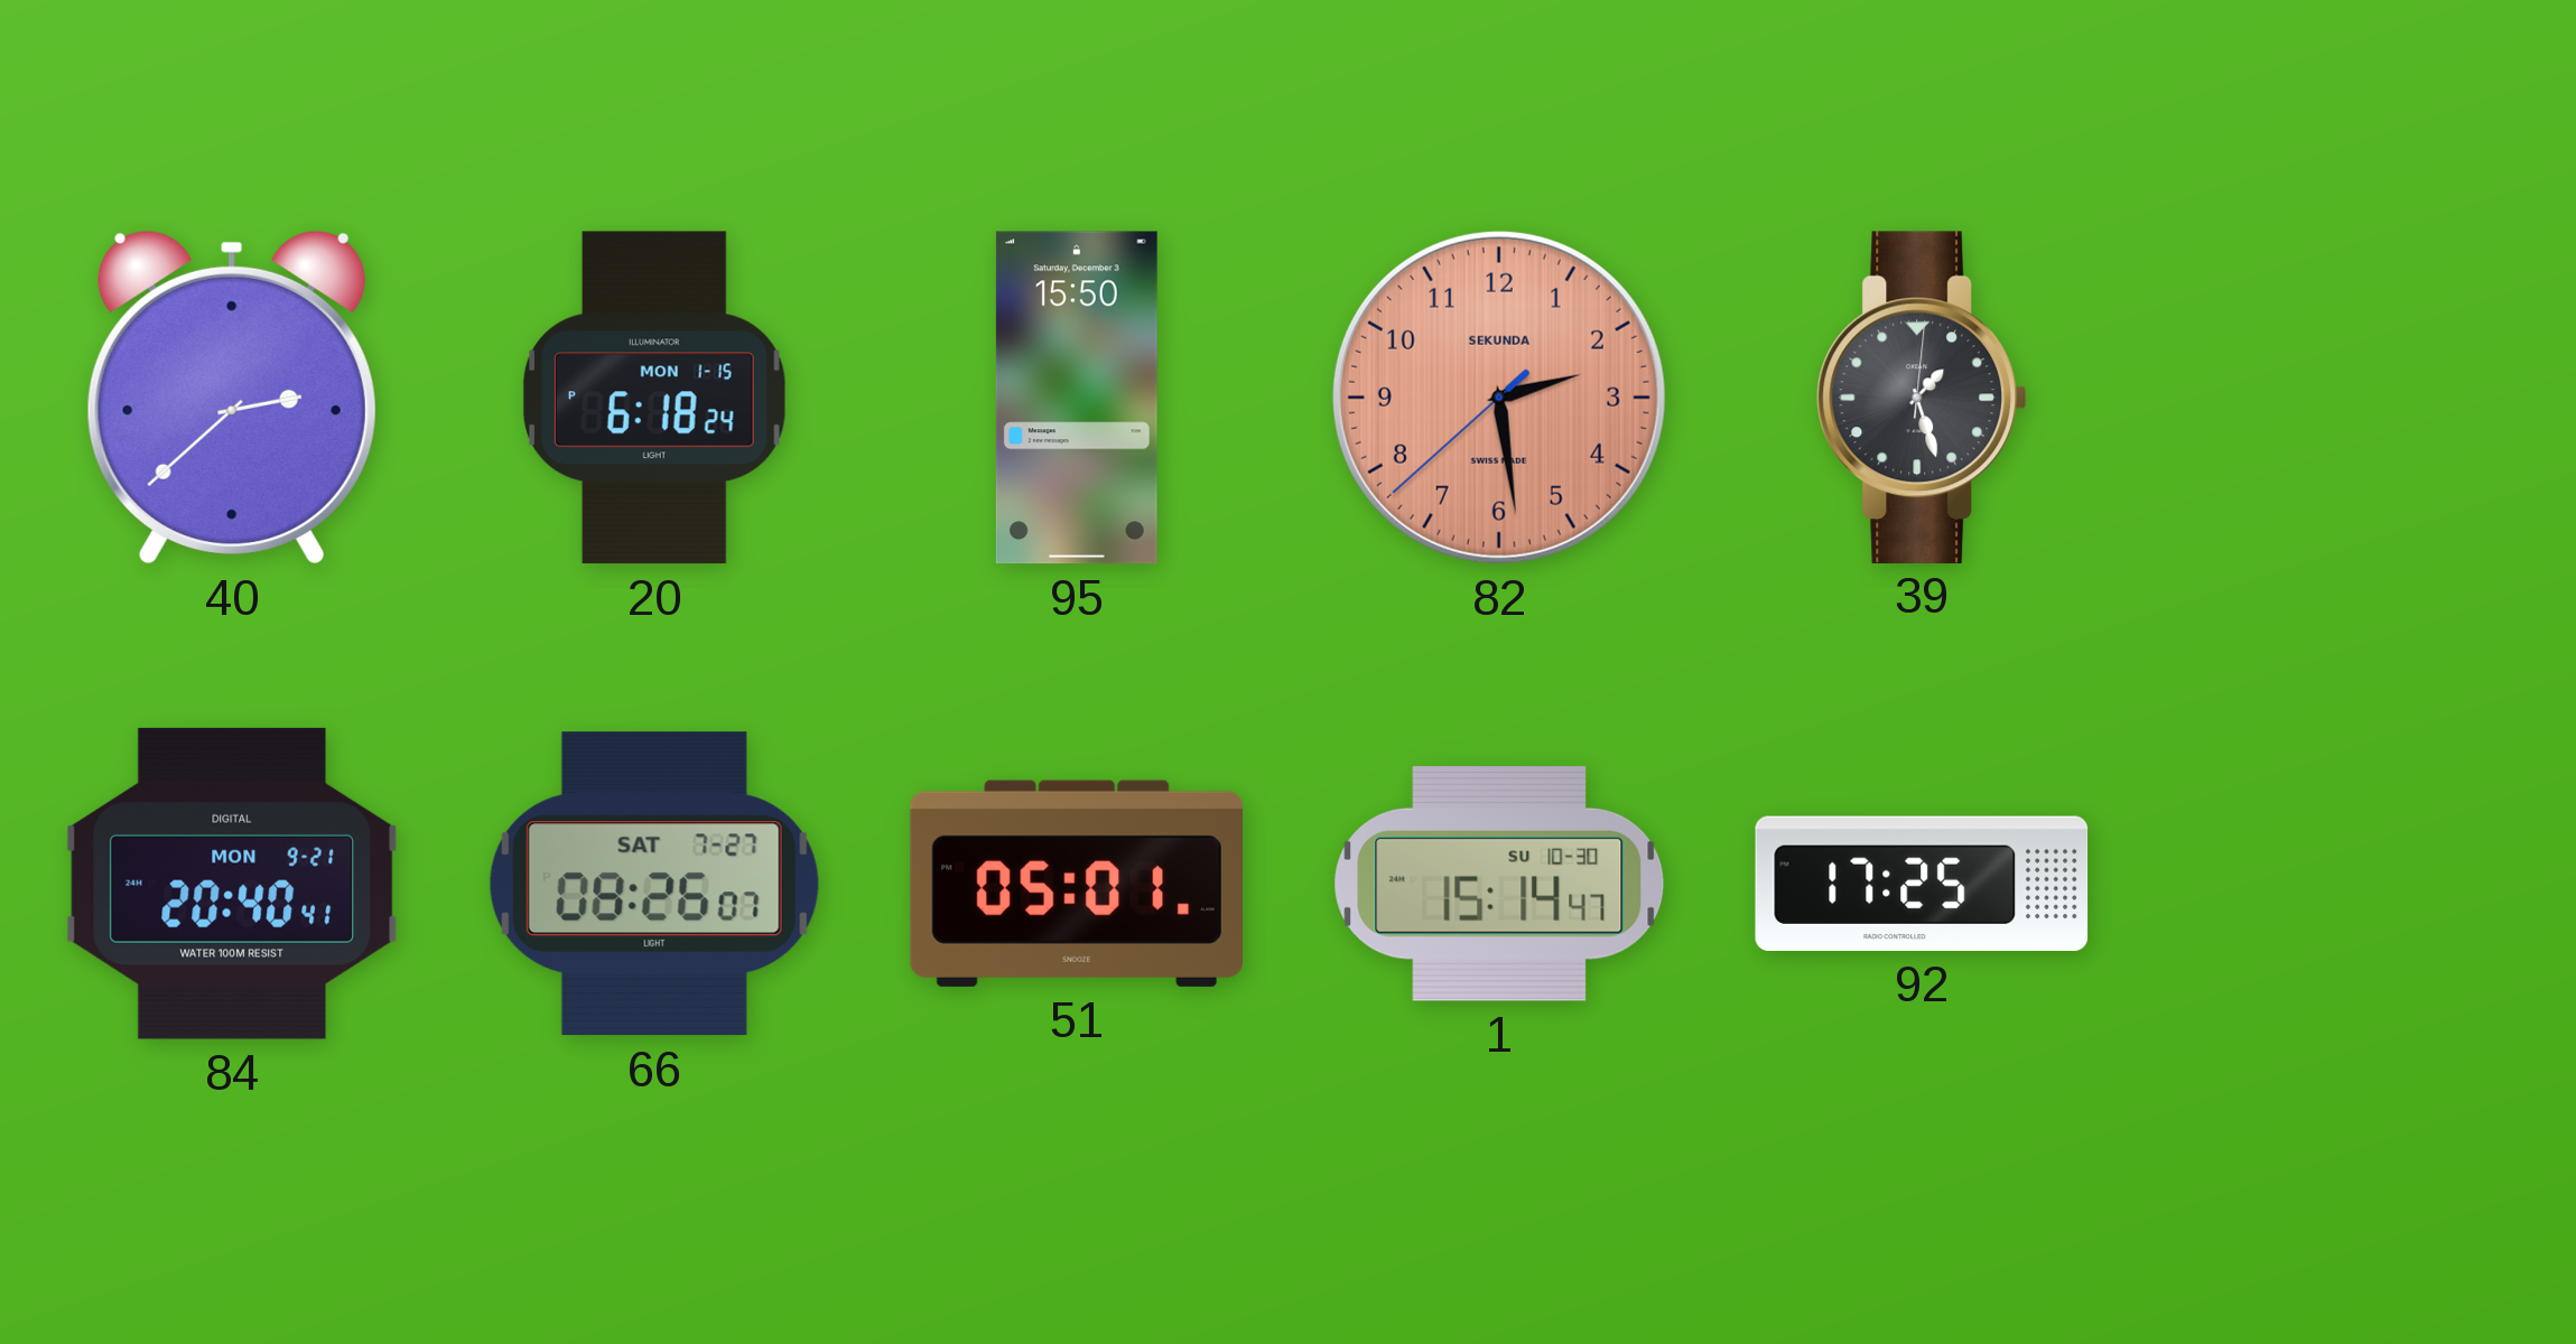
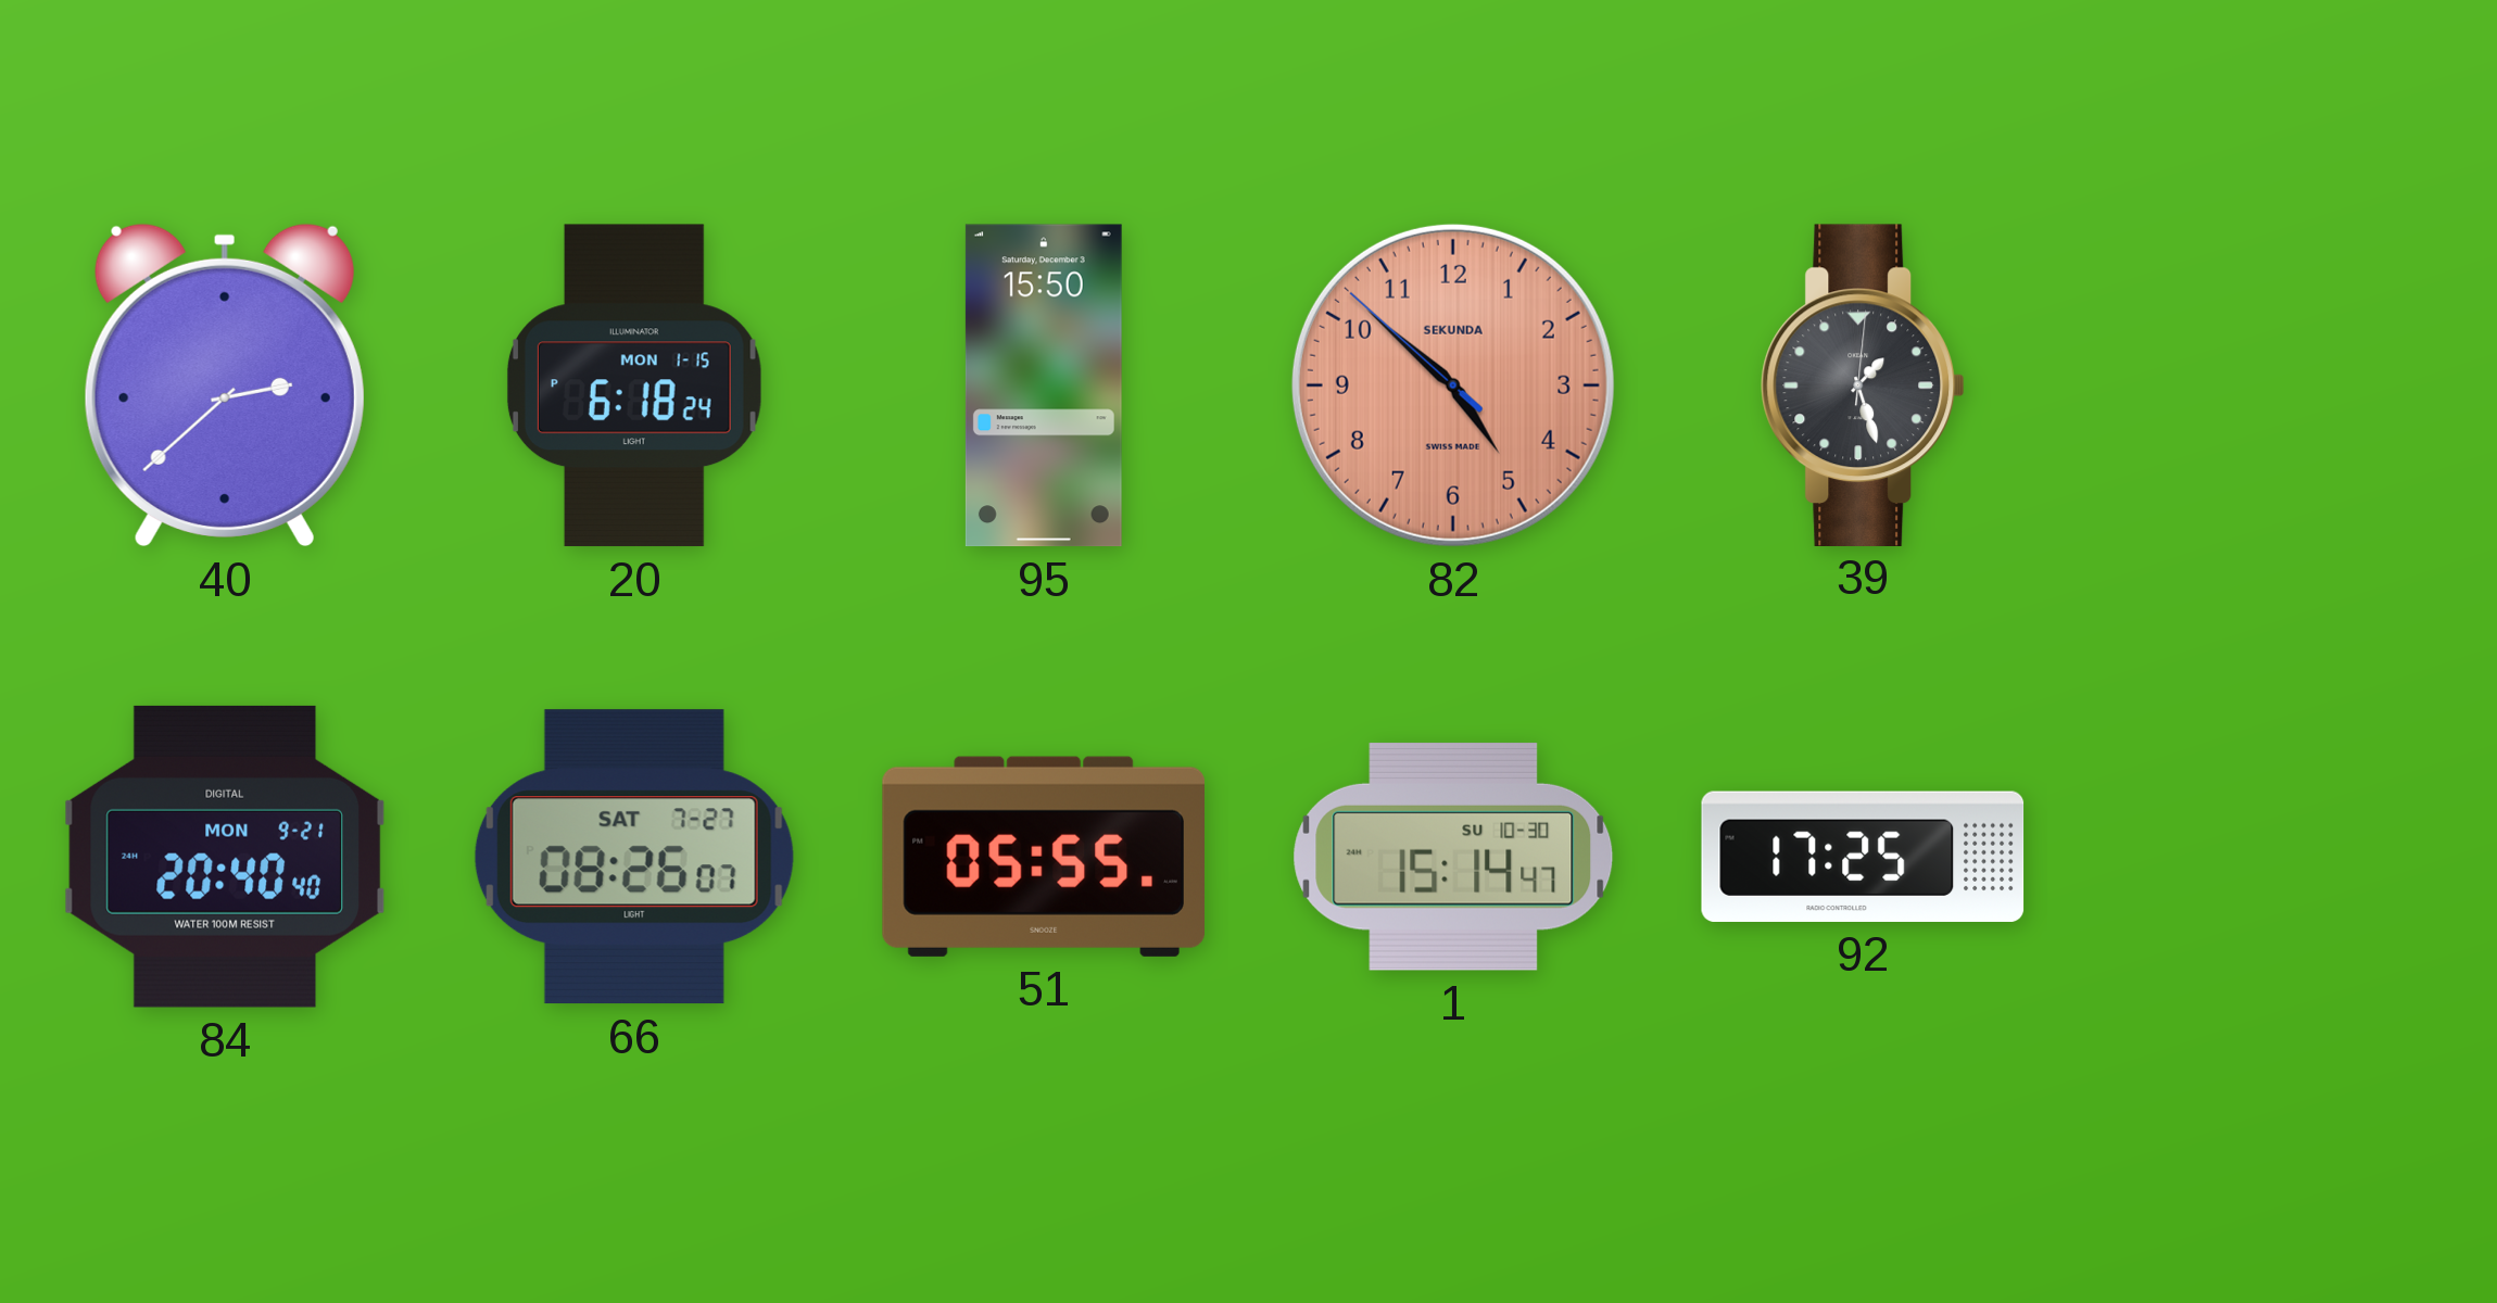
82: 2:28 -> 4:51 (1453, 385)
84: 20:40:41 -> 20:40:40 (225, 857)
51: 05:01 -> 05:55 (1044, 857)
